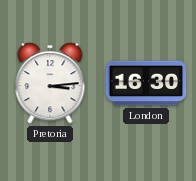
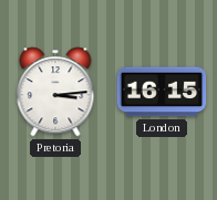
London: 16:30 -> 16:15 (162, 92)
